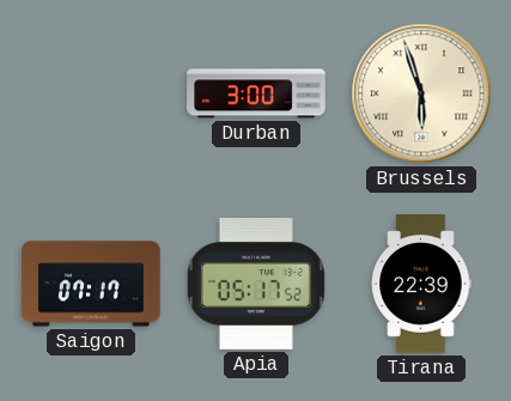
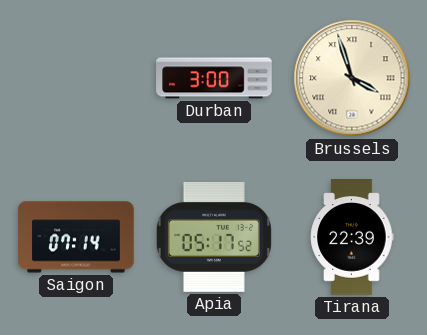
Brussels: 5:57 -> 3:57 (352, 78)
Saigon: 07:17 -> 07:14 (76, 237)
